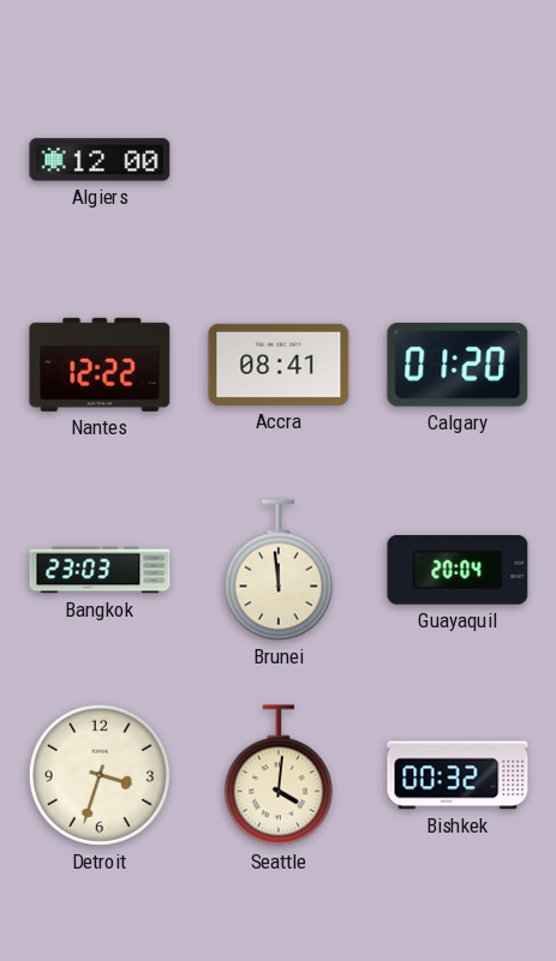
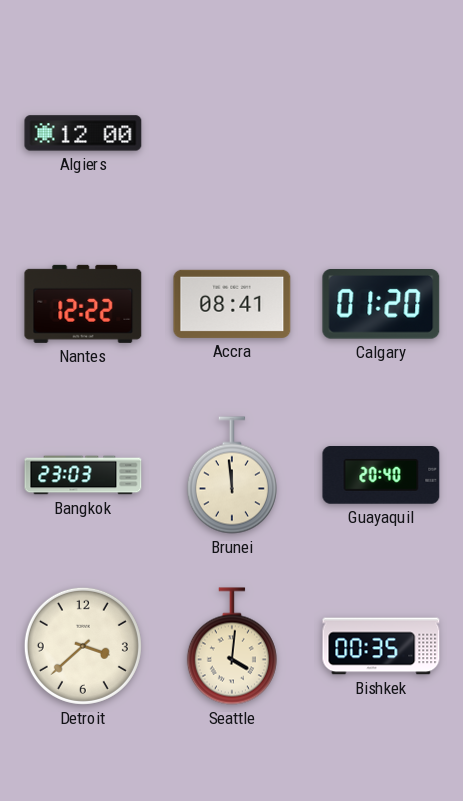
Guayaquil: 20:04 -> 20:40 (381, 476)
Detroit: 3:33 -> 3:38 (83, 646)
Bishkek: 00:32 -> 00:35 (381, 646)
